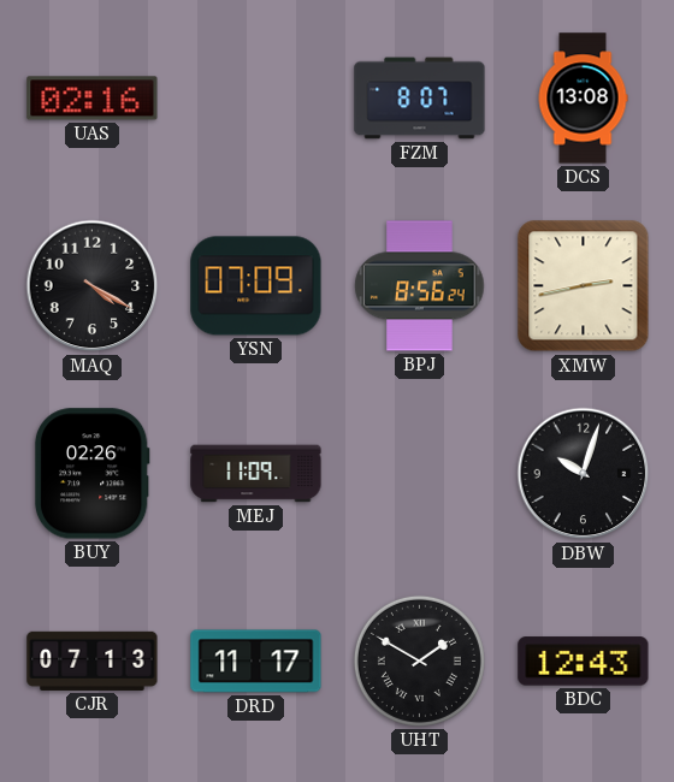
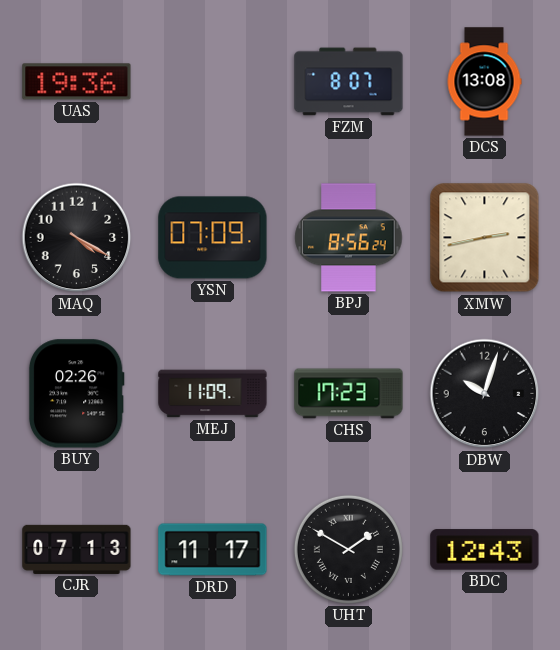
UAS: 02:16 -> 19:36 (77, 82)
CHS: none -> 17:23 (349, 394)
